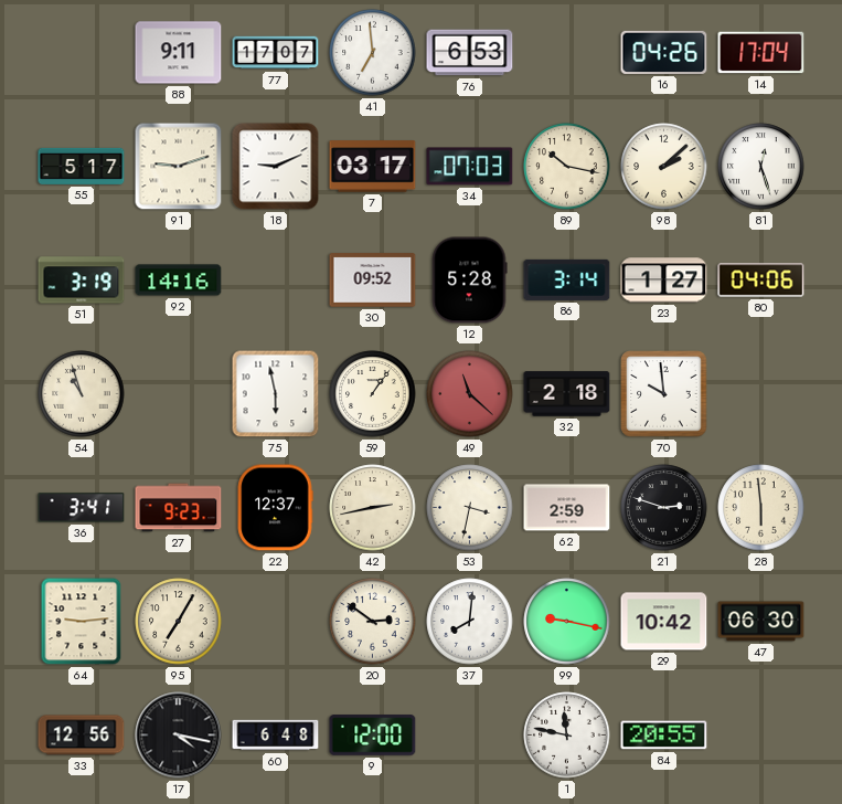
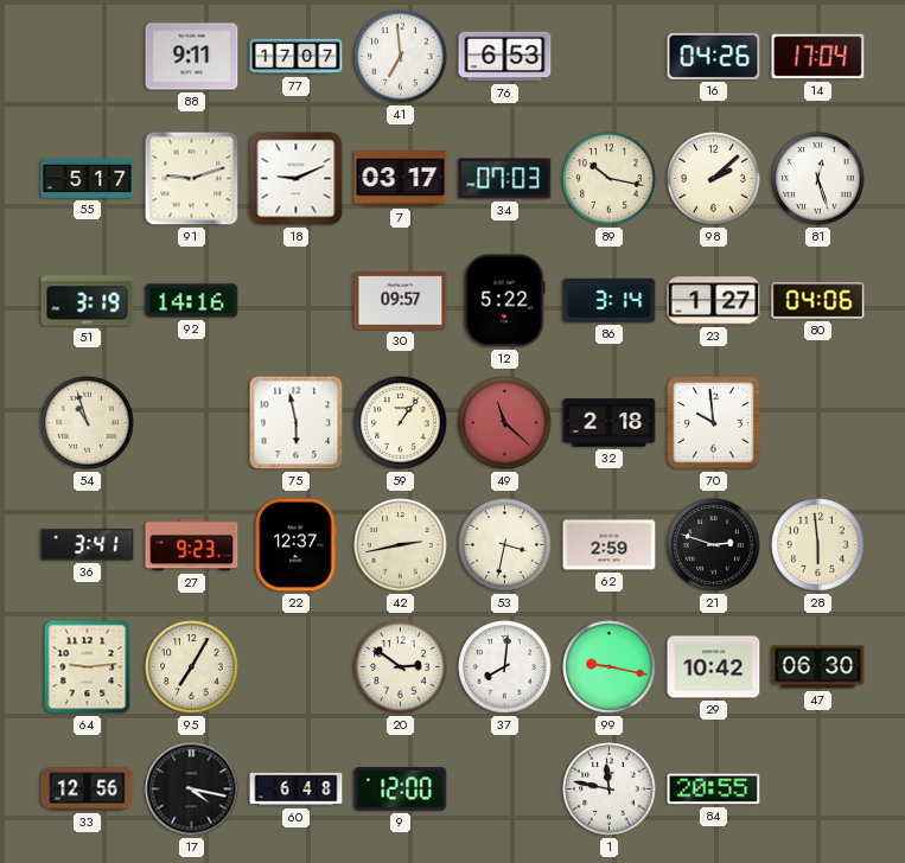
30: 09:52 -> 09:57 (401, 301)
12: 5:28 -> 5:22 (504, 301)
